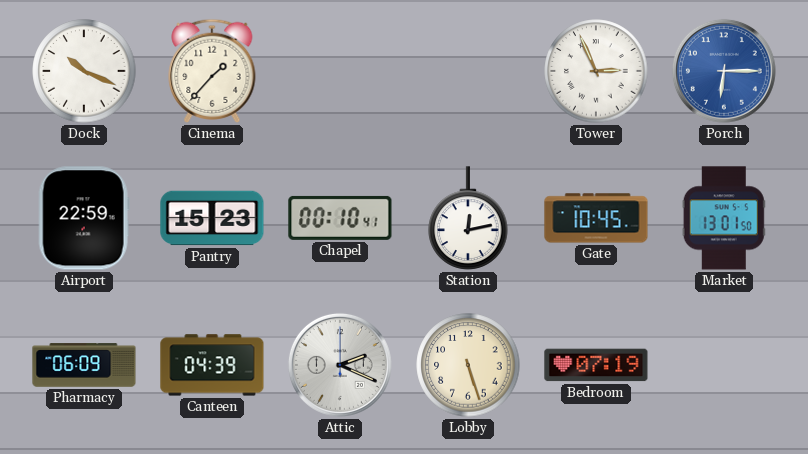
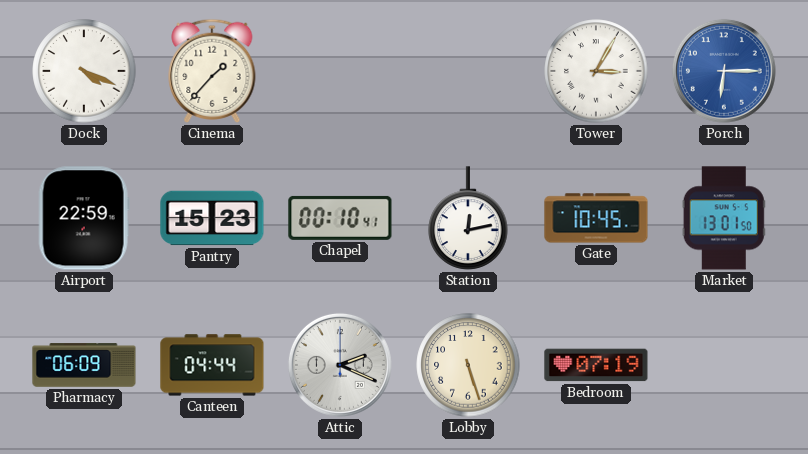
Dock: 10:19 -> 4:19 (84, 71)
Tower: 2:56 -> 3:05 (596, 71)
Canteen: 04:39 -> 04:44 (212, 365)
